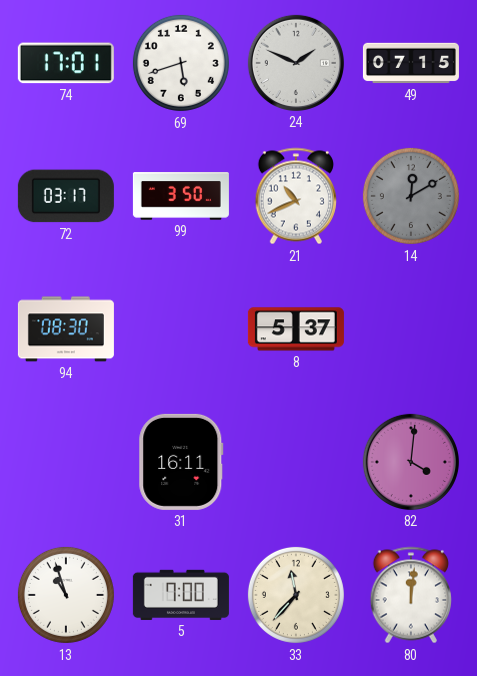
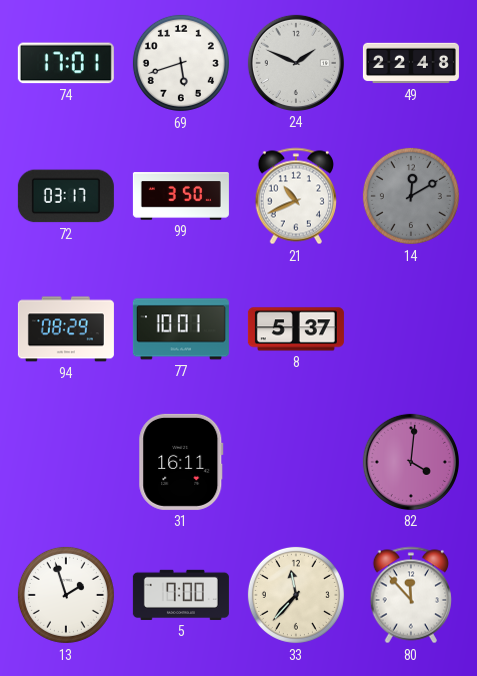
49: 07:15 -> 22:48 (411, 63)
94: 08:30 -> 08:29 (66, 329)
77: none -> 10:01 (181, 329)
13: 10:57 -> 1:57 (66, 595)
80: 12:01 -> 11:53 (411, 595)
